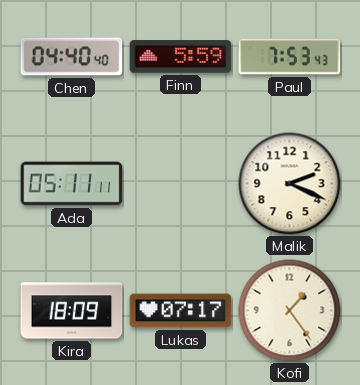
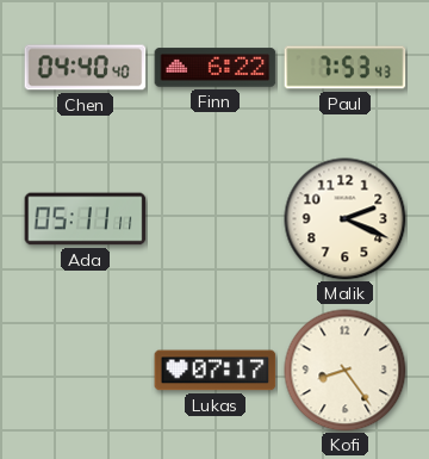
Finn: 5:59 -> 6:22 (216, 68)
Kira: 18:09 -> none (72, 311)
Kofi: 1:24 -> 8:24 (346, 371)
